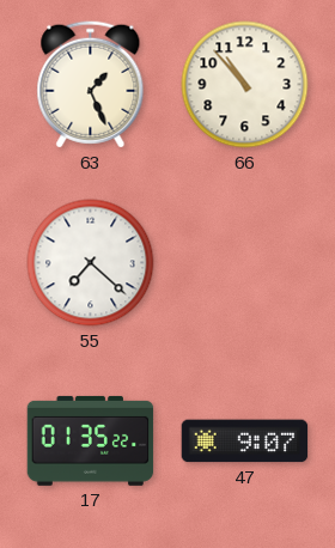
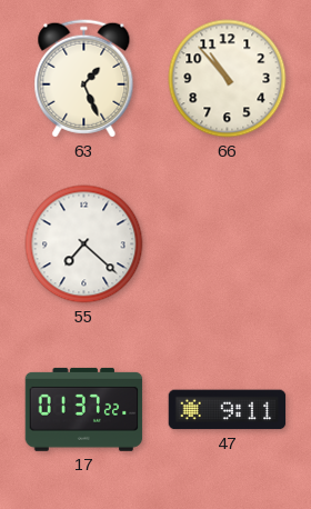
17: 01:35 -> 01:37 (84, 409)
47: 9:07 -> 9:11 (228, 410)
